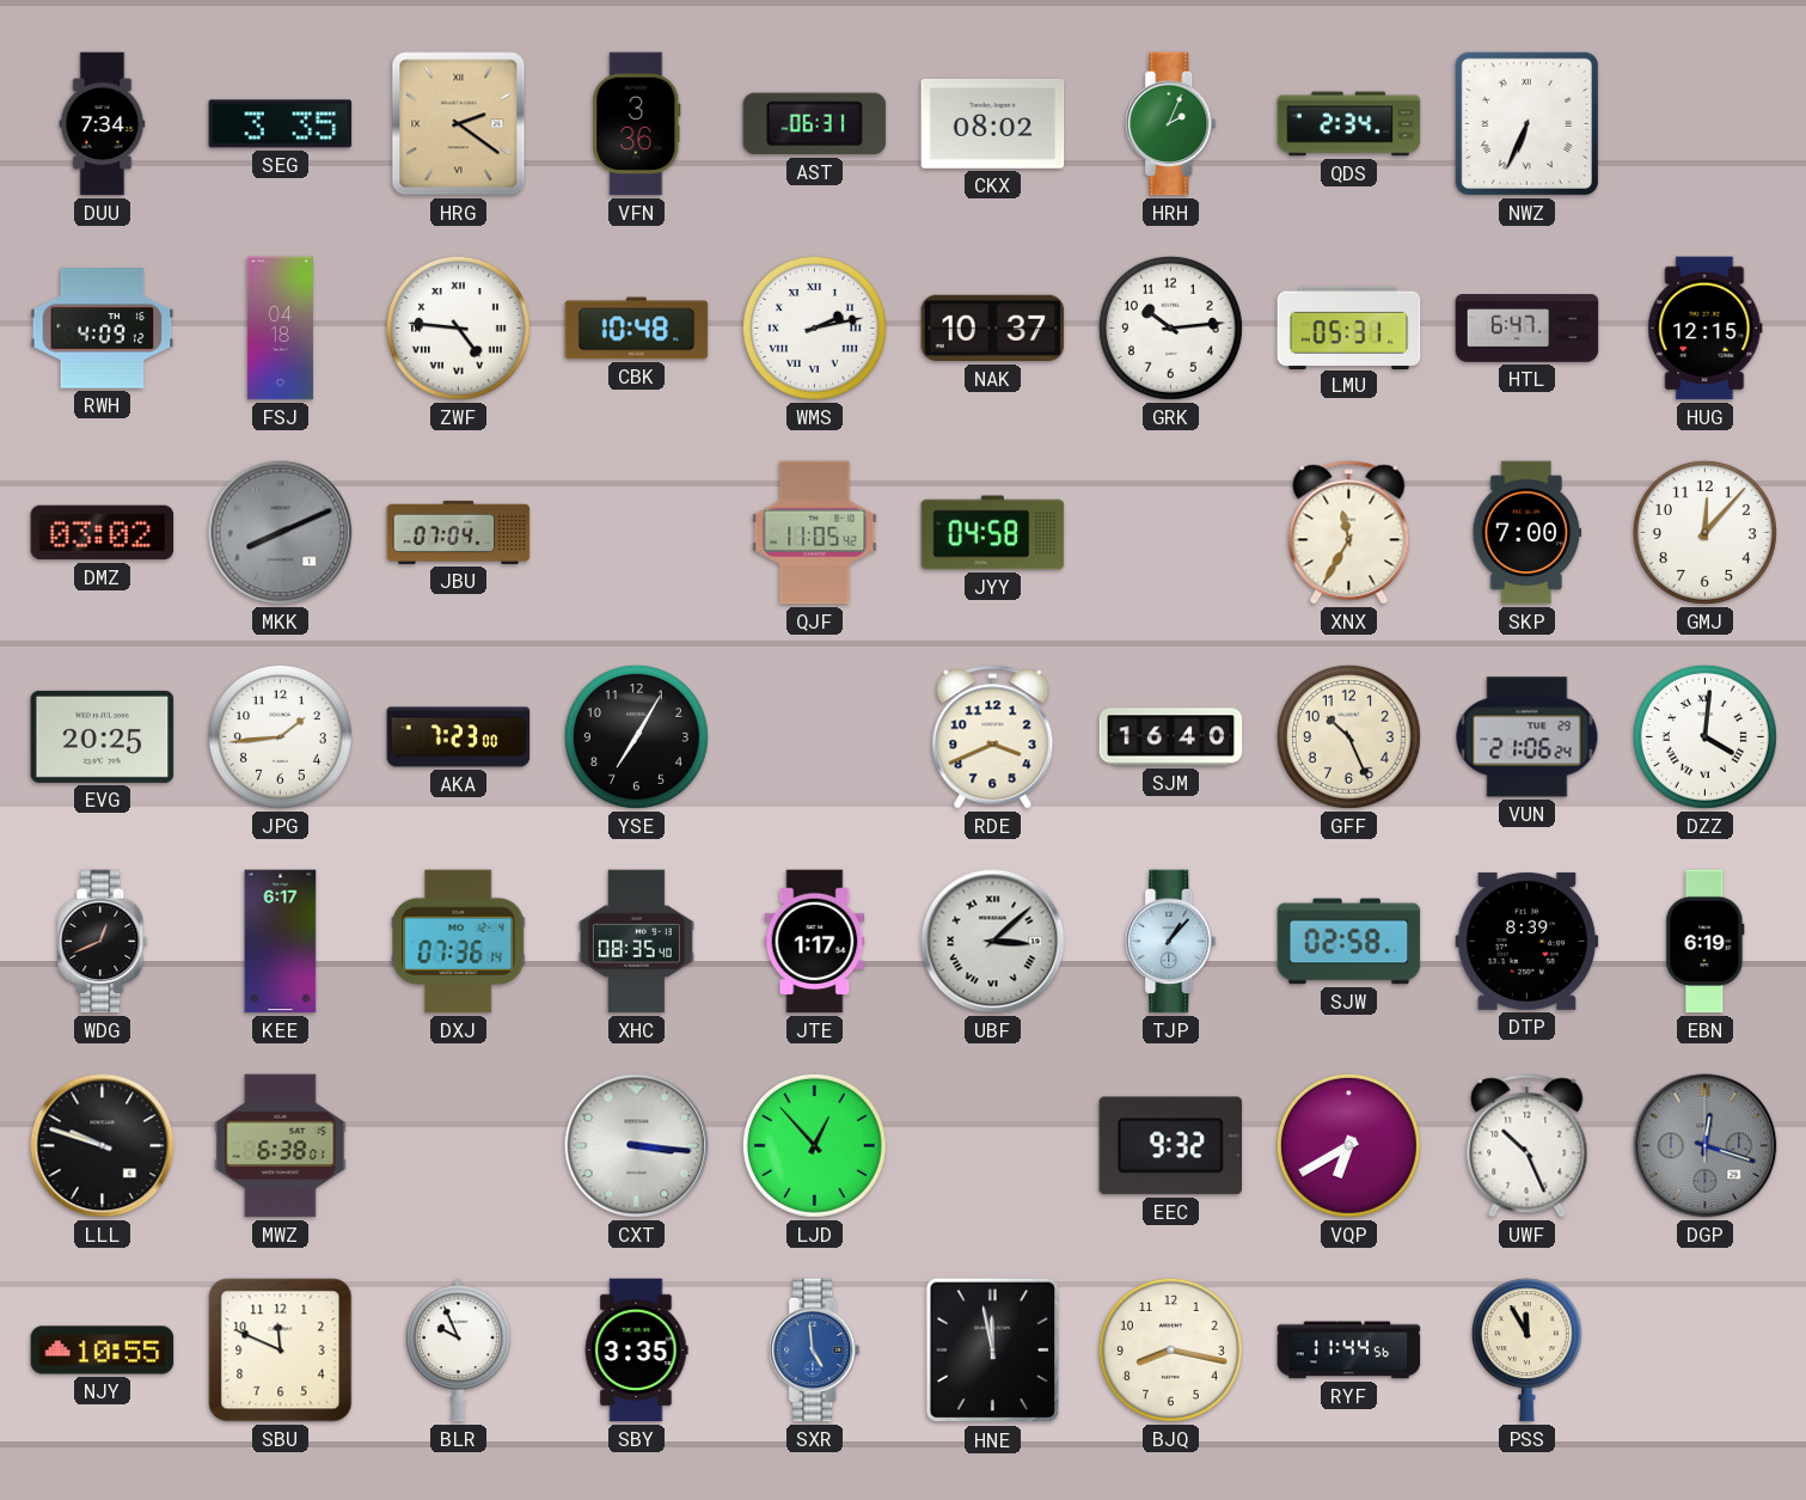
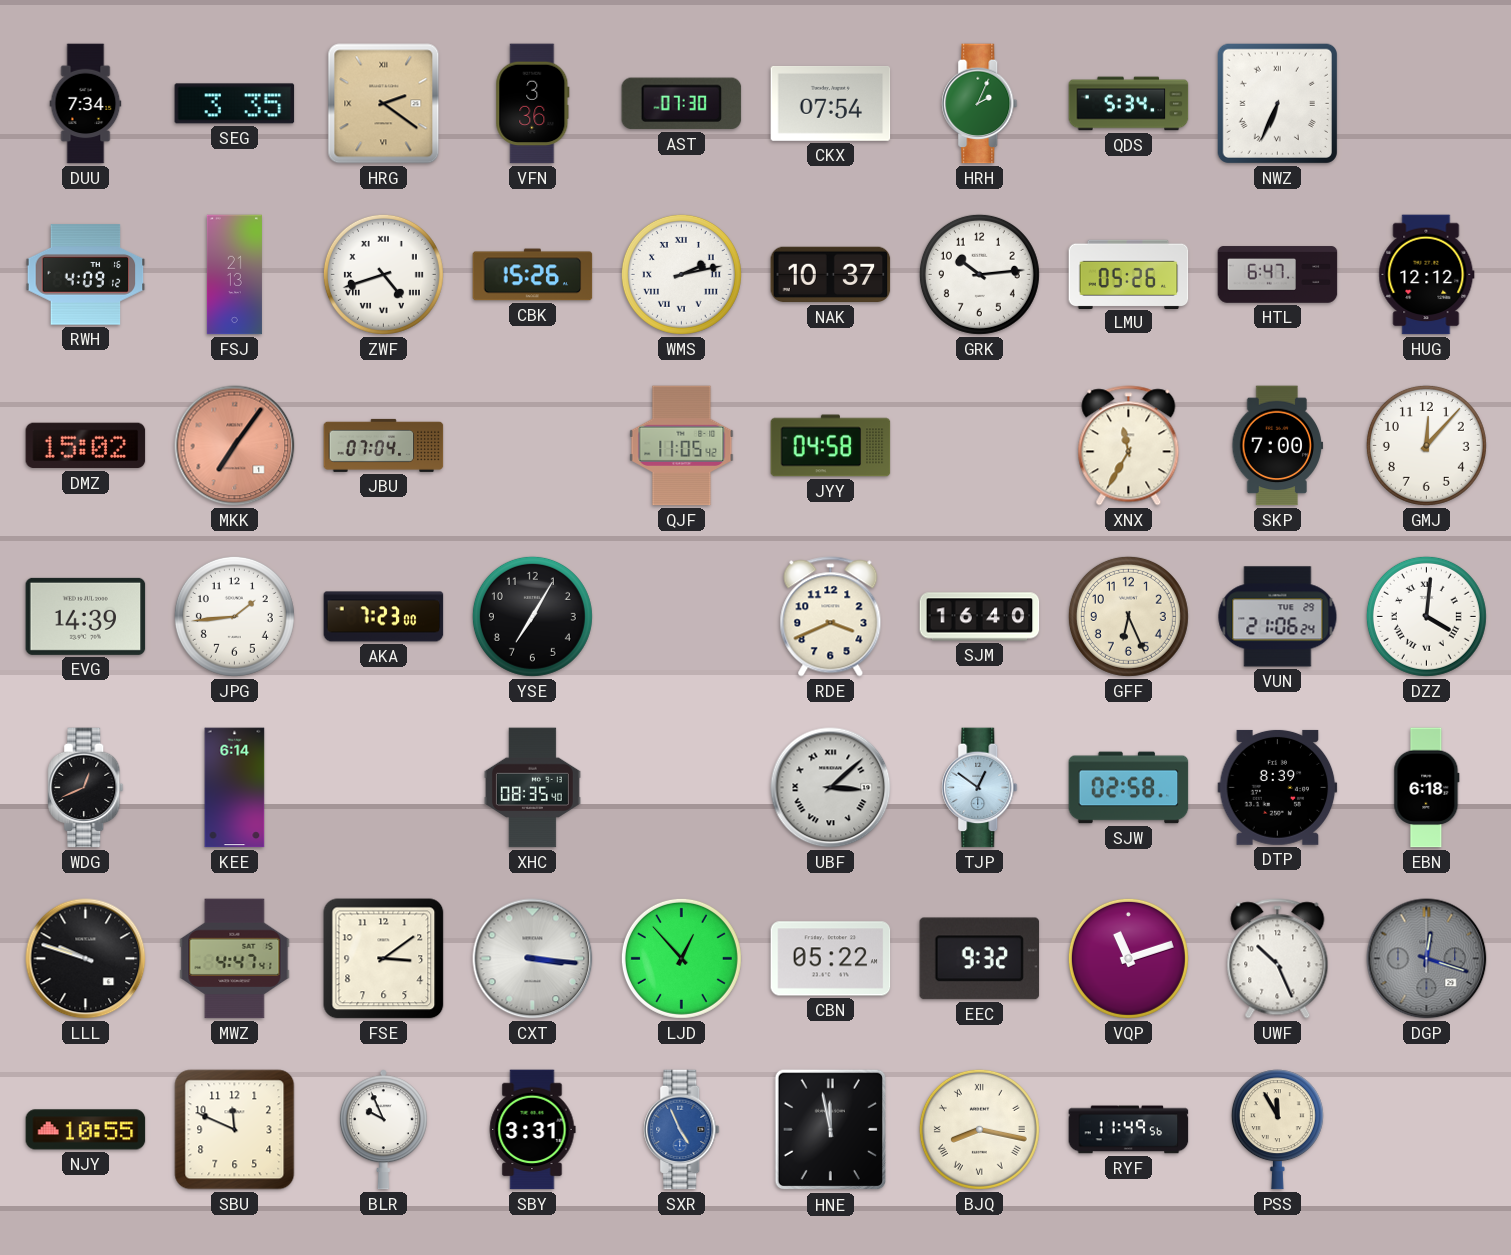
AST: 06:31 -> 07:30 (682, 104)
CKX: 08:02 -> 07:54 (831, 103)
QDS: 2:34 -> 5:34 (1129, 104)
FSJ: 04:18 -> 21:13 (234, 275)
ZWF: 4:46 -> 4:42 (383, 274)
CBK: 10:48 -> 15:26 (533, 275)
LMU: 05:31 -> 05:26 (1129, 274)
HUG: 12:15 -> 12:12 (1427, 275)
DMZ: 03:02 -> 15:02 (86, 446)
MKK: 8:11 -> 7:06 (235, 446)
MKK dial: grey -> salmon (235, 446)
EVG: 20:25 -> 14:39 (86, 616)
GFF: 10:26 -> 6:26 (1128, 616)
KEE: 6:17 -> 6:14 (235, 788)
DXJ: 07:36 -> none (459, 942)
JTE: 1:17 -> none (815, 942)
TJP: 1:07 -> 12:51 (980, 788)
EBN: 6:19 -> 6:18 (1427, 788)
MWZ: 6:38 -> 4:47 (235, 959)
FSE: none -> 3:09 (384, 959)
CBN: none -> 05:22 (831, 959)
VQP: 6:40 -> 11:12 (1128, 958)
SBY: 3:35 -> 3:31 (532, 1130)
SXR: 4:59 -> 4:56 (682, 1130)
BJQ numerals: Arabic -> Roman (979, 1129)
RYF: 11:44 -> 11:49 (1129, 1130)
